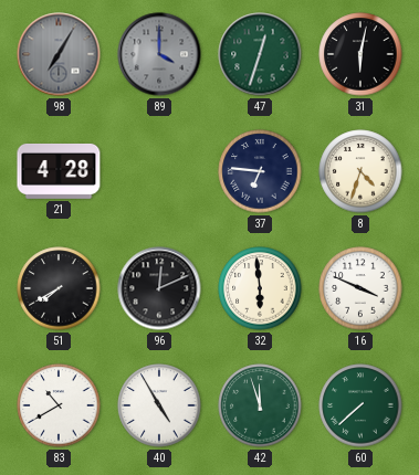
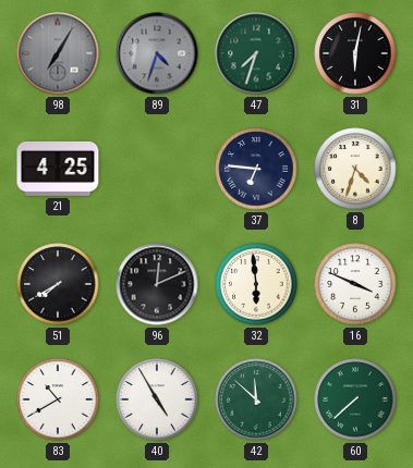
89: 4:00 -> 4:33 (157, 53)
47: 12:33 -> 7:33 (256, 53)
21: 4:28 -> 4:25 (58, 169)
42: 11:57 -> 11:52 (256, 399)
